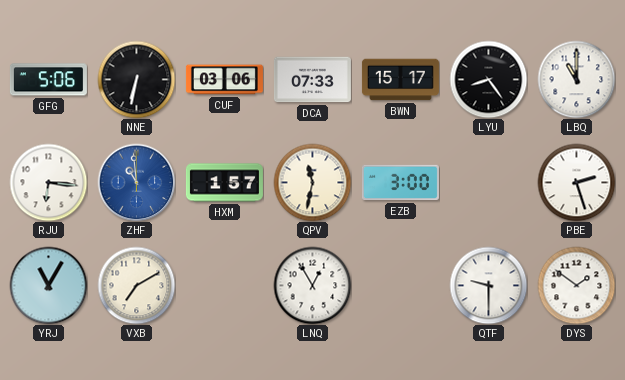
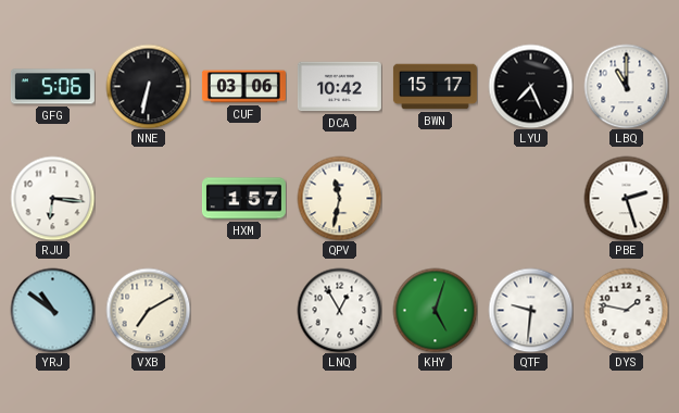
DCA: 07:33 -> 10:42 (339, 87)
LYU: 8:24 -> 7:26 (530, 86)
ZHF: 10:59 -> none (136, 182)
EZB: 3:00 -> none (400, 183)
YRJ: 11:05 -> 10:51 (52, 310)
KHY: none -> 5:03 (435, 310)
QTF: 9:30 -> 9:31 (530, 310)
DYS: 1:51 -> 1:47 (626, 310)
